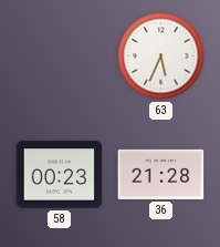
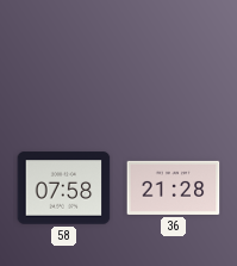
63: 5:34 -> none (161, 56)
58: 00:23 -> 07:58 (64, 188)
